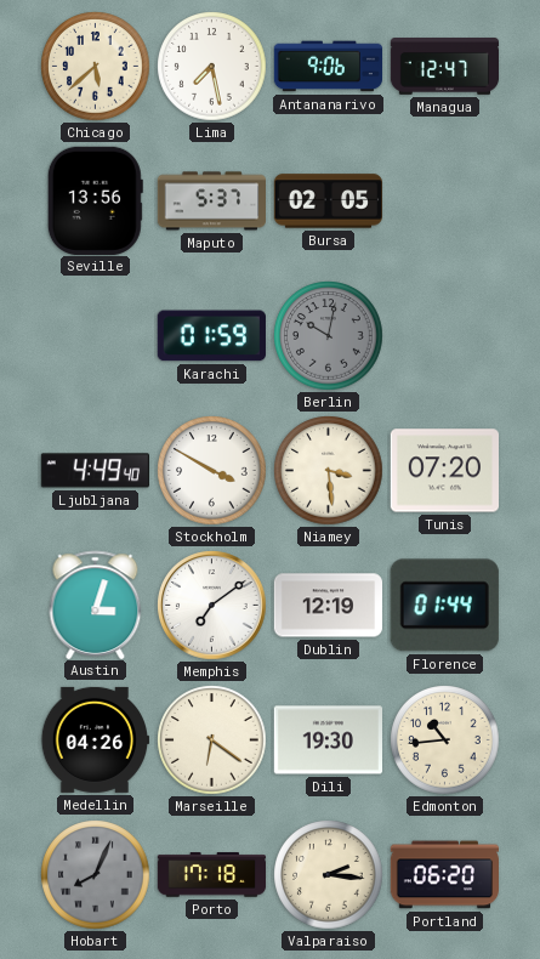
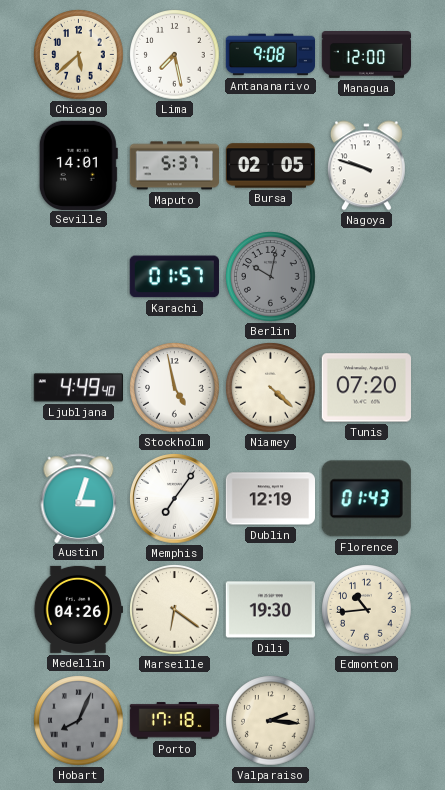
Antananarivo: 9:06 -> 9:08 (271, 55)
Managua: 12:47 -> 12:00 (367, 55)
Seville: 13:56 -> 14:01 (78, 165)
Nagoya: none -> 9:48 (366, 166)
Karachi: 01:59 -> 01:57 (174, 277)
Stockholm: 3:50 -> 4:58 (175, 388)
Niamey: 3:29 -> 4:22 (271, 388)
Memphis: 7:09 -> 7:06 (175, 499)
Florence: 01:44 -> 01:43 (366, 499)
Portland: 06:20 -> none (444, 875)
